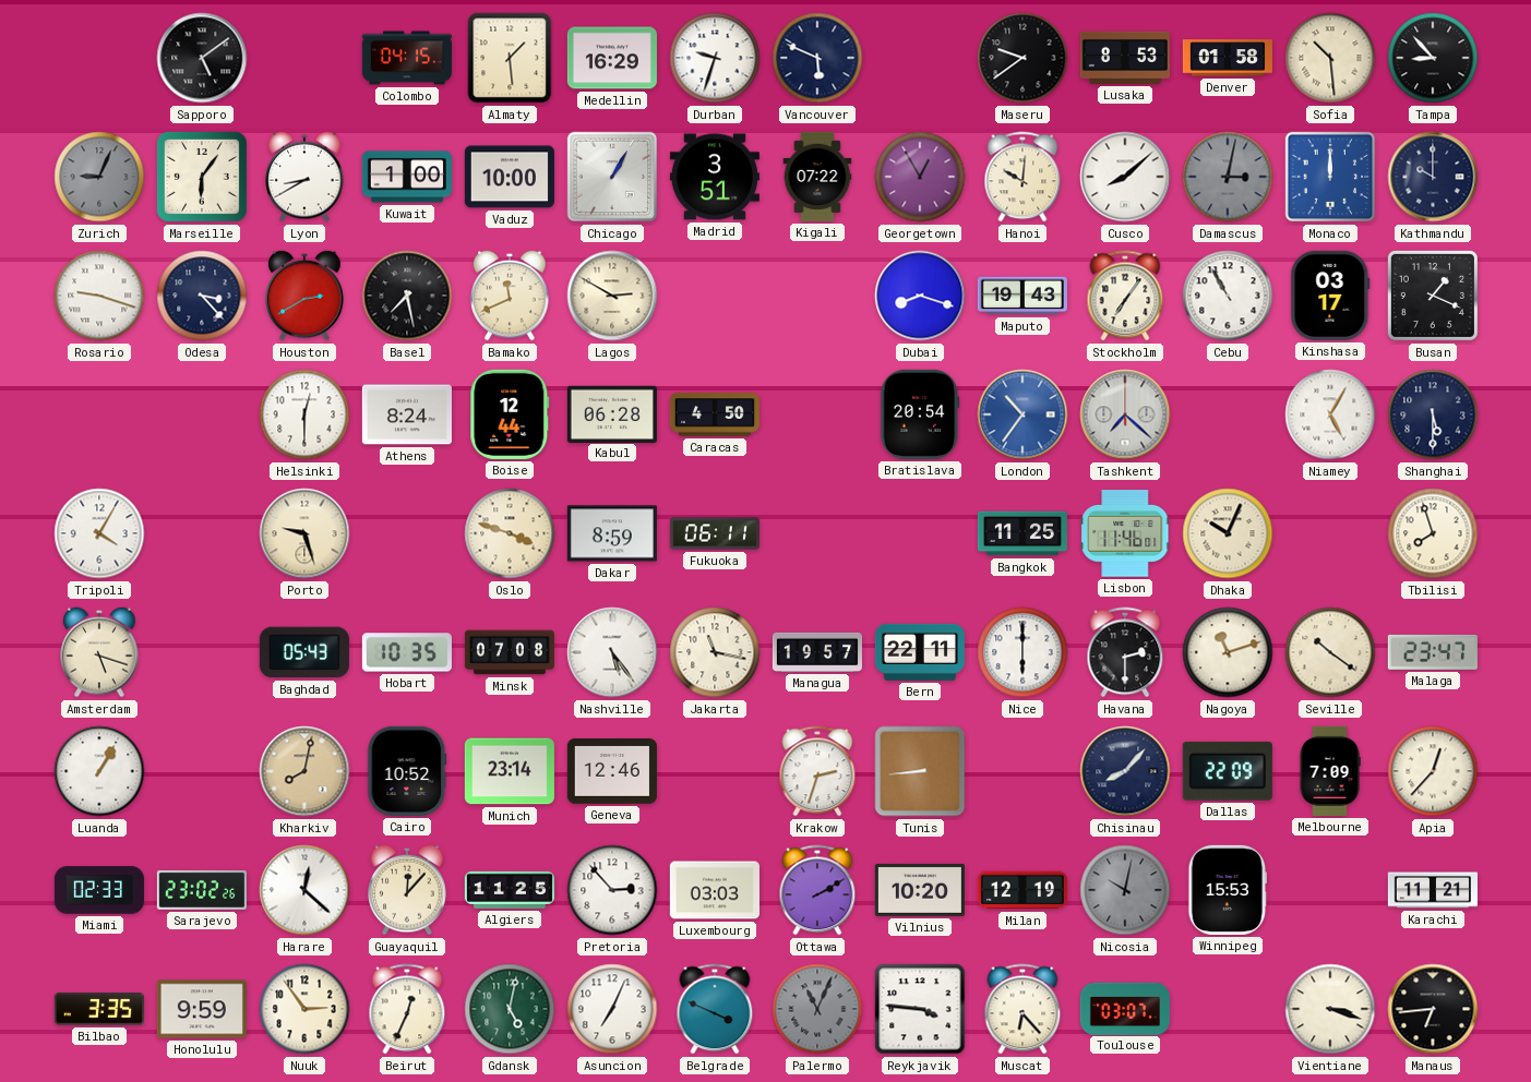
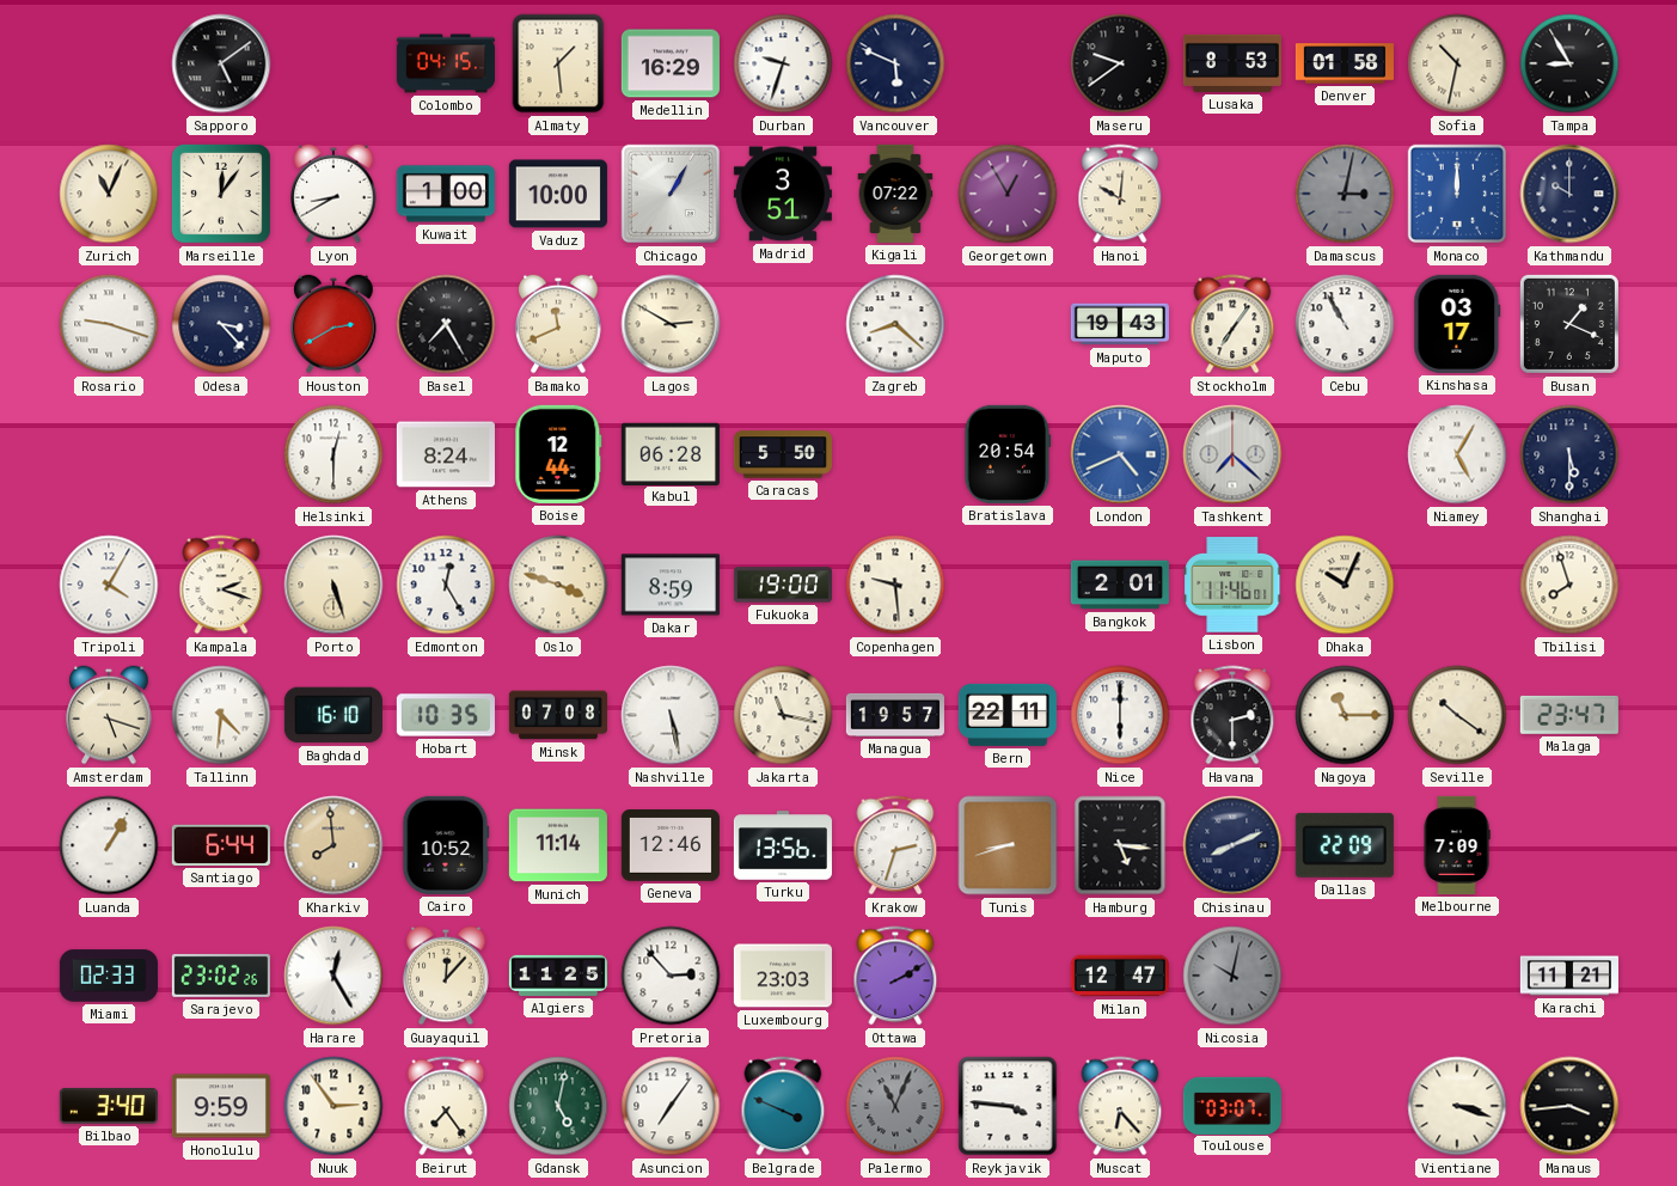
Sofia: 10:29 -> 10:32 (1457, 63)
Tampa: 8:53 -> 8:55 (1569, 63)
Zurich: 9:04 -> 11:04 (109, 194)
Zurich dial: grey -> cream (109, 194)
Marseille: 6:06 -> 12:06 (221, 194)
Cusco: 8:08 -> none (1125, 177)
Basel: 7:28 -> 7:25 (446, 324)
Zagreb: none -> 8:22 (895, 324)
Dubai: 8:18 -> none (920, 296)
Caracas: 4:50 -> 5:50 (783, 454)
London: 10:36 -> 4:41 (1120, 454)
Kampala: none -> 2:18 (221, 585)
Porto: 9:27 -> 5:27 (333, 585)
Edmonton: none -> 12:25 (446, 585)
Fukuoka: 06:11 -> 19:00 (783, 585)
Copenhagen: none -> 9:29 (895, 585)
Bangkok: 11:25 -> 2:01 (1120, 585)
Tallinn: none -> 4:31 (221, 715)
Baghdad: 05:43 -> 16:10 (333, 715)
Nashville: 5:24 -> 5:28 (671, 715)
Nagoya: 11:12 -> 11:15 (1345, 715)
Santiago: none -> 6:44 (221, 845)
Kharkiv: 8:02 -> 7:59 (333, 845)
Munich: 23:14 -> 11:14 (558, 845)
Turku: none -> 13:56 (783, 845)
Tunis: 8:44 -> 8:42 (1008, 845)
Hamburg: none -> 5:16 (1120, 845)
Chisinau: 8:07 -> 8:11 (1232, 845)
Apia: 12:37 -> none (1433, 771)
Harare: 12:22 -> 12:25 (333, 976)
Luxembourg: 03:03 -> 23:03 (783, 976)
Vilnius: 10:20 -> none (920, 890)
Milan: 12:19 -> 12:47 (1120, 976)
Winnipeg: 15:53 -> none (1228, 890)
Bilbao: 3:35 -> 3:40 (109, 1106)
Beirut: 12:34 -> 7:24 (446, 1106)
Asuncion: 7:04 -> 7:06 (671, 1106)
Manaus: 6:44 -> 3:44 (1569, 1106)
